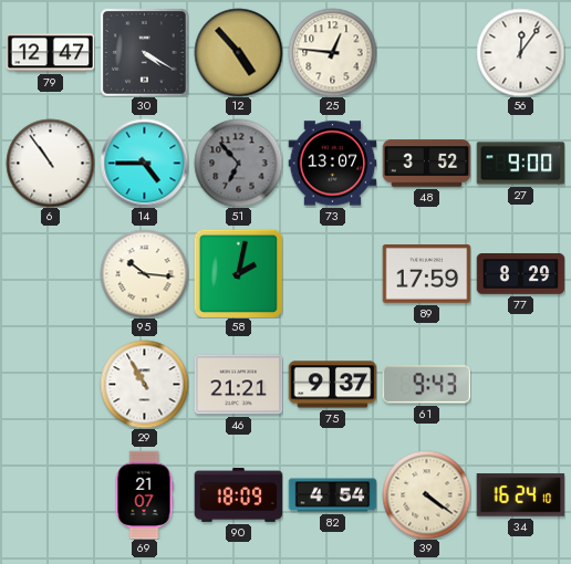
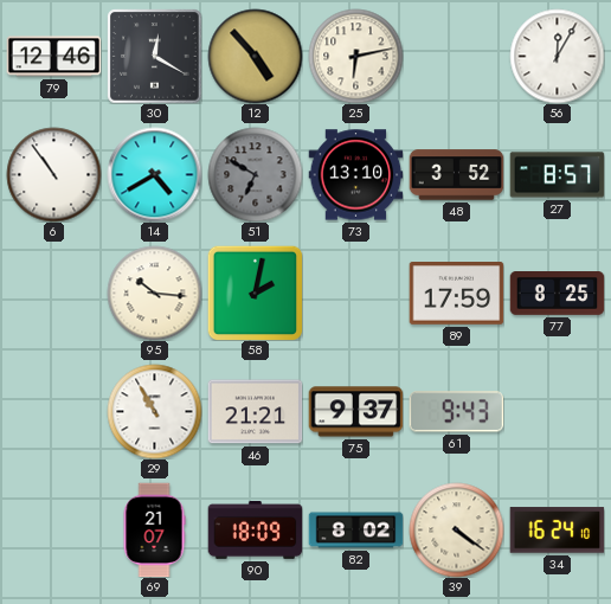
79: 12:47 -> 12:46 (53, 57)
30: 4:20 -> 12:20 (154, 56)
25: 12:46 -> 6:13 (355, 56)
56: 12:06 -> 12:05 (557, 56)
14: 4:45 -> 4:40 (154, 174)
51: 6:53 -> 6:50 (255, 174)
73: 13:07 -> 13:10 (355, 175)
27: 9:00 -> 8:57 (557, 175)
77: 8:29 -> 8:25 (557, 294)
82: 4:54 -> 8:02 (355, 531)
